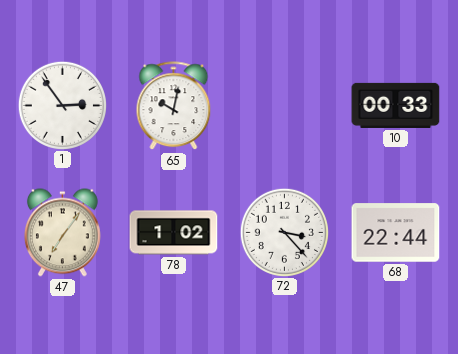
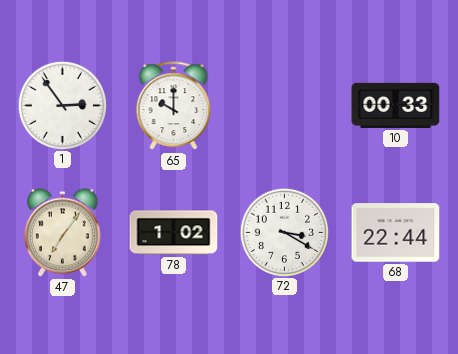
65: 10:02 -> 10:00 (174, 106)
72: 3:23 -> 3:20 (284, 232)
